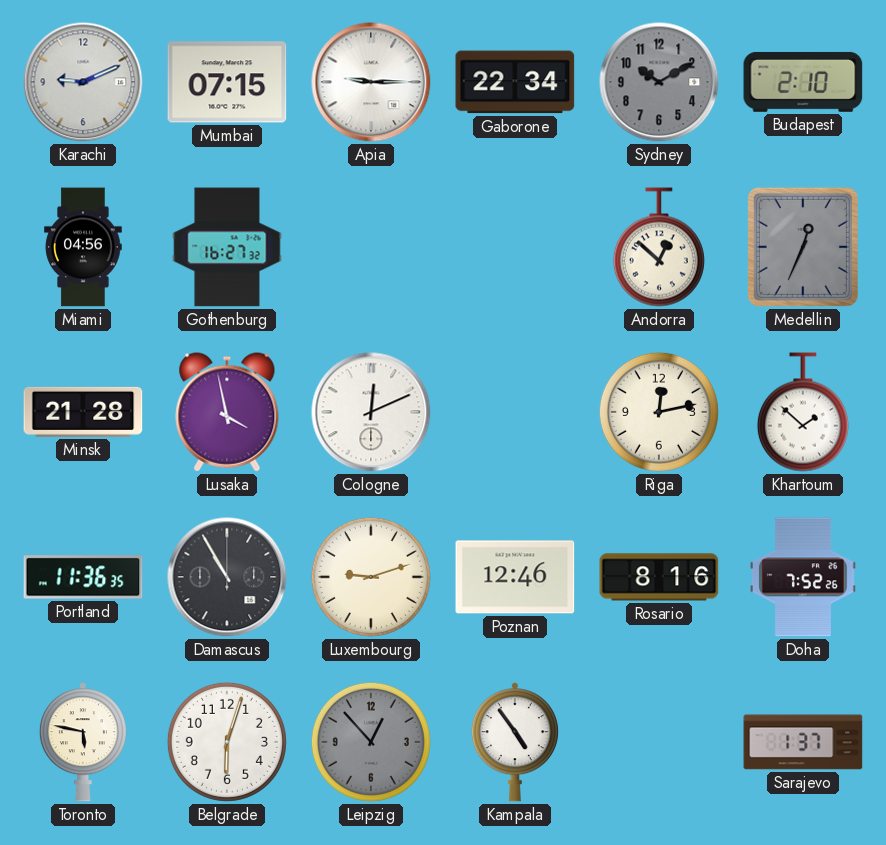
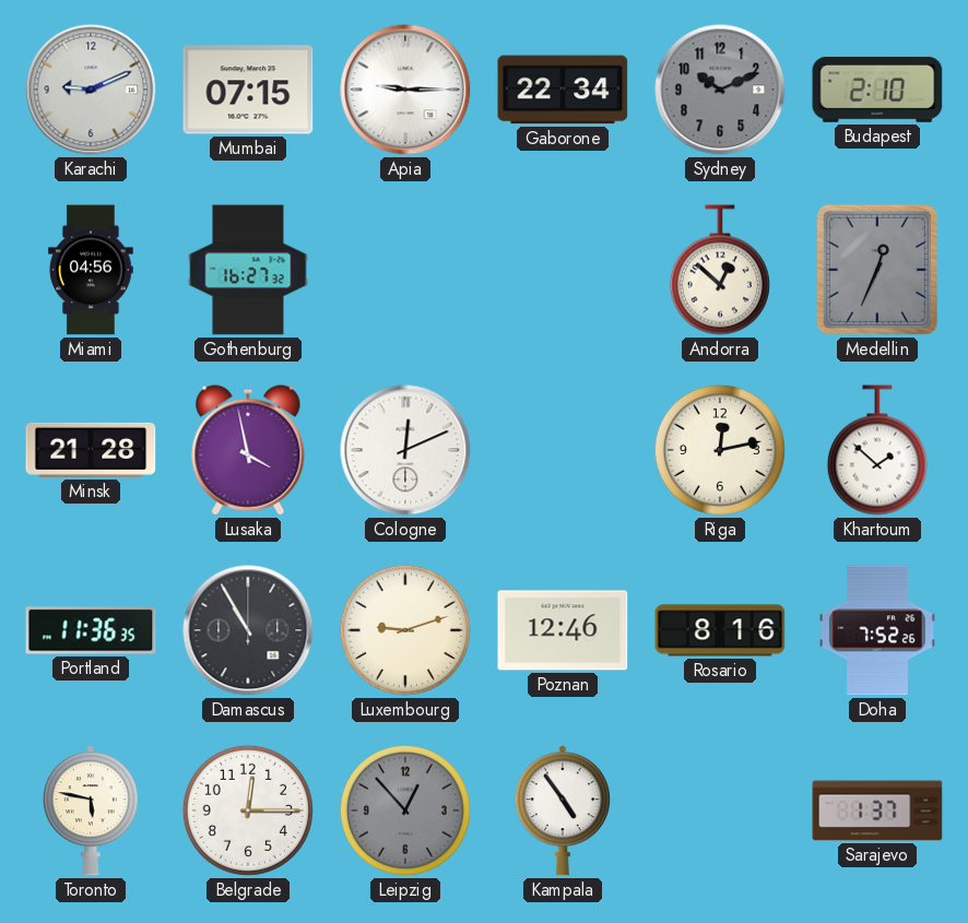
Sydney: 10:10 -> 10:11 (720, 90)
Belgrade: 6:03 -> 12:15 (248, 810)
